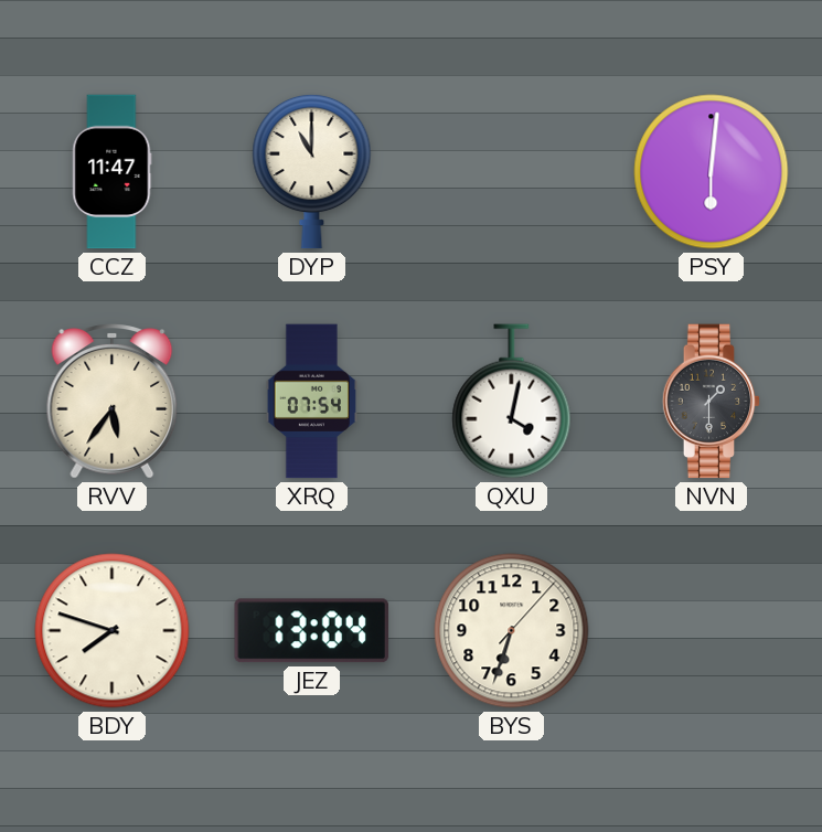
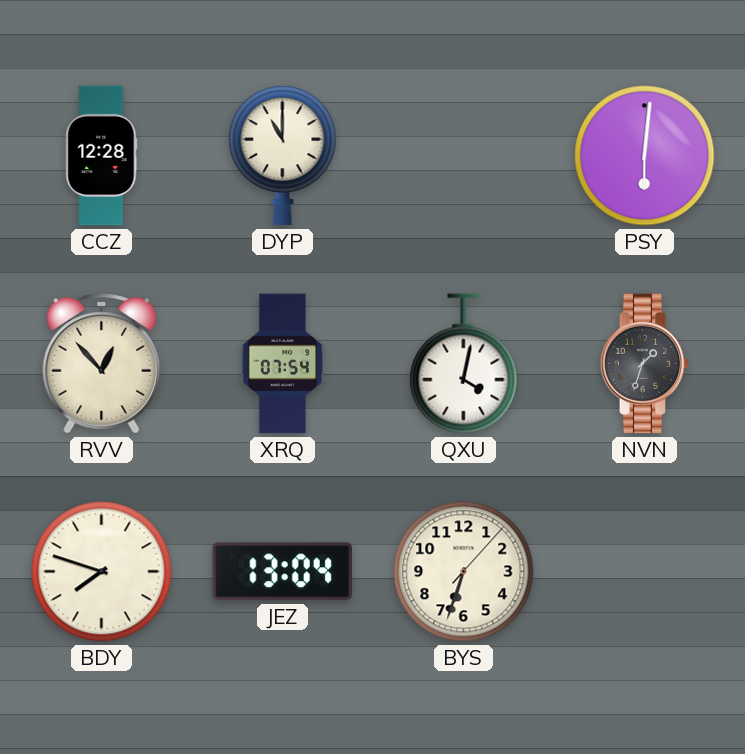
CCZ: 11:47 -> 12:28 (102, 156)
RVV: 5:36 -> 12:53 (102, 364)
NVN: 1:30 -> 1:33 (645, 364)
